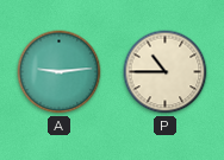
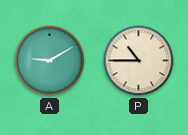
A: 9:14 -> 9:10 (50, 61)
